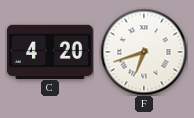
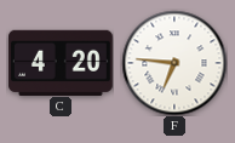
F: 6:42 -> 6:46 (174, 63)
